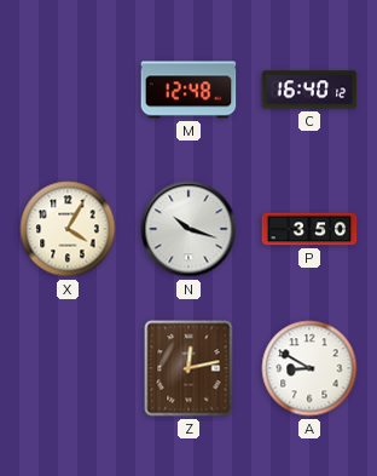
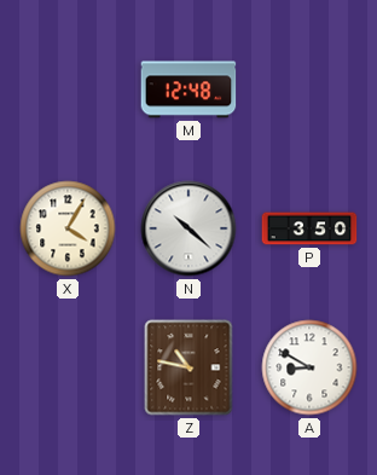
C: 16:40 -> none (309, 90)
N: 10:18 -> 10:22 (188, 228)
Z: 12:13 -> 10:47 (188, 367)
